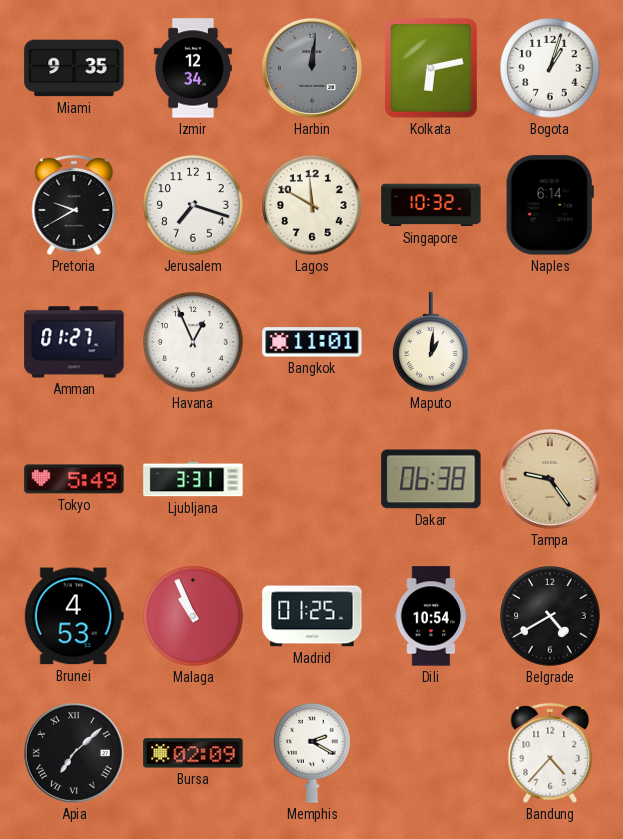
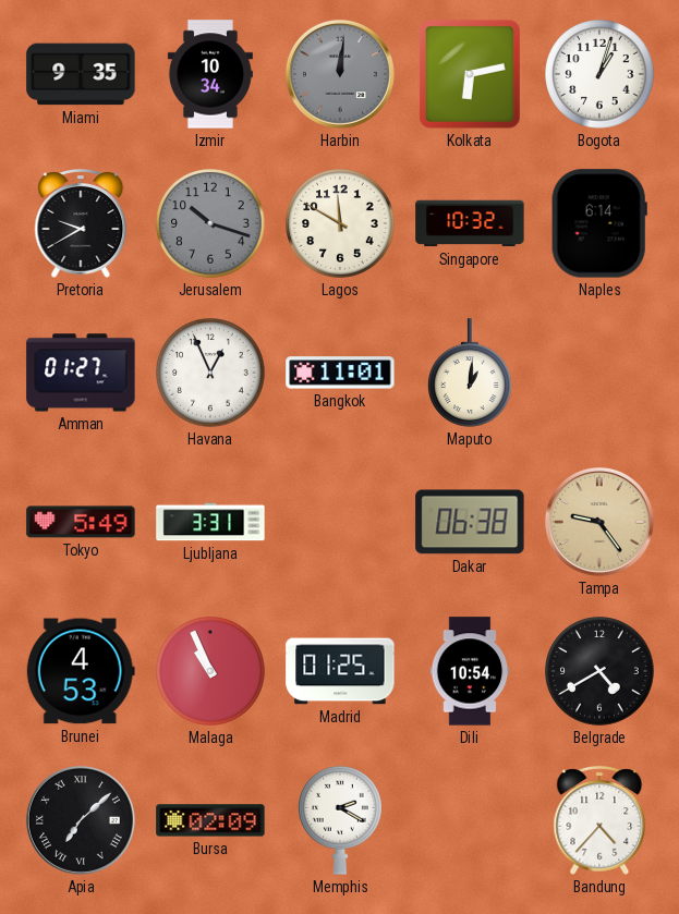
Izmir: 12:34 -> 10:34 (210, 74)
Jerusalem: 7:18 -> 10:18 (210, 223)
Jerusalem dial: white -> grey (210, 223)
